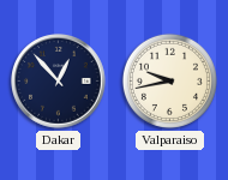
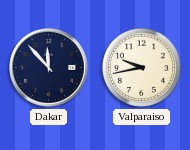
Dakar: 12:53 -> 11:53 (49, 68)
